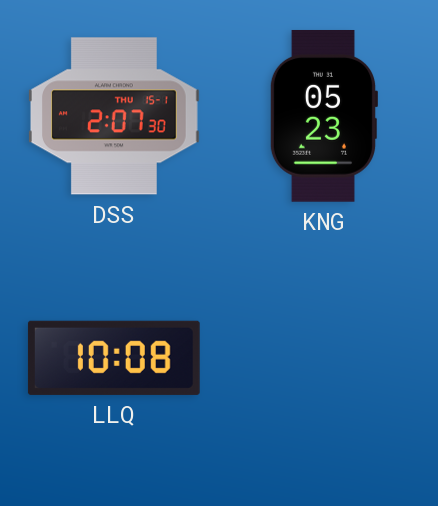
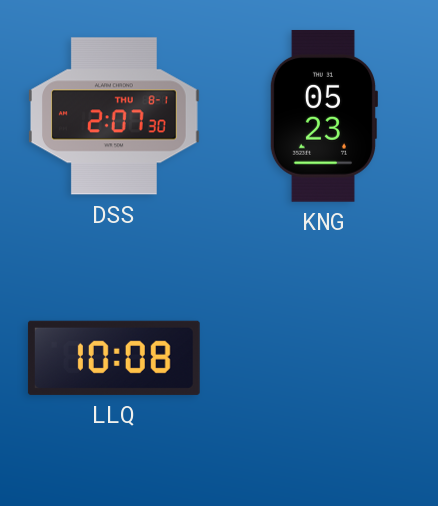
DSS date: THU 15-1 -> THU 8-1 (114, 116)
